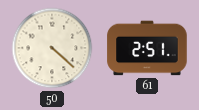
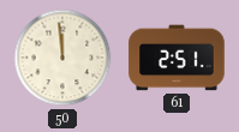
50: 4:22 -> 11:59 (62, 58)
